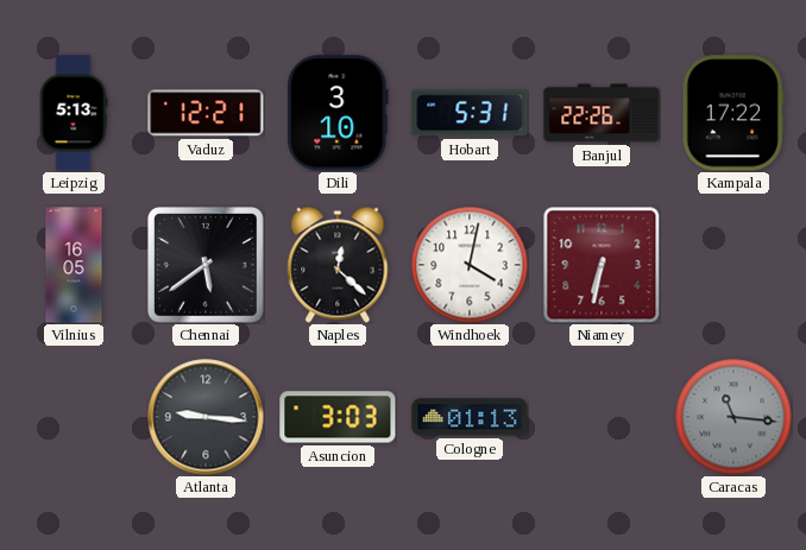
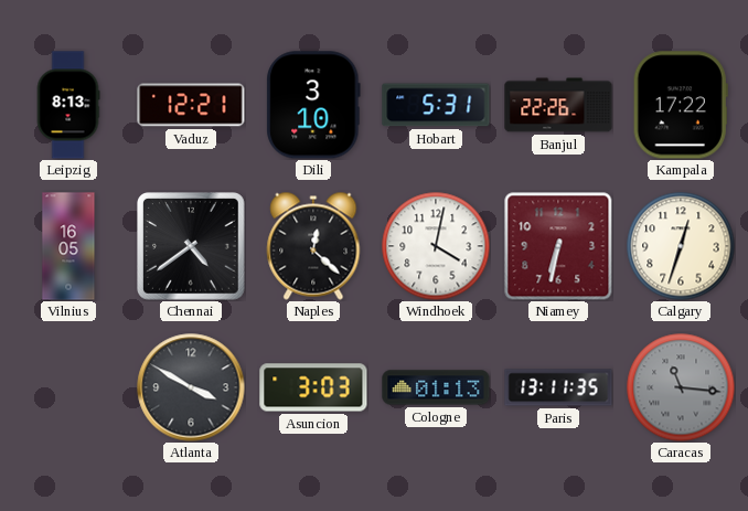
Leipzig: 5:13 -> 8:13 (68, 105)
Chennai: 5:39 -> 4:39 (192, 247)
Calgary: none -> 12:33 (681, 246)
Atlanta: 9:16 -> 3:50 (191, 387)
Paris: none -> 13:11 (558, 387)
